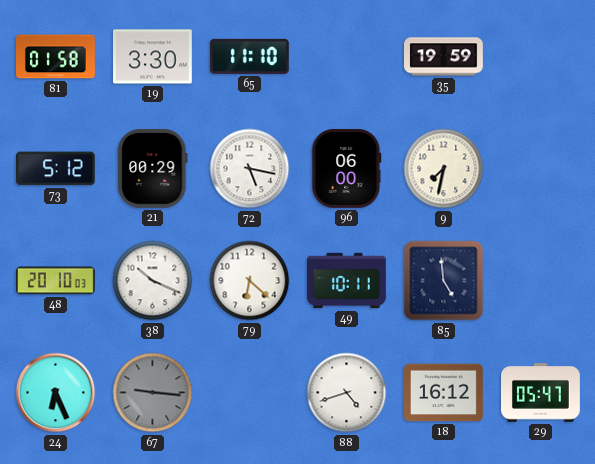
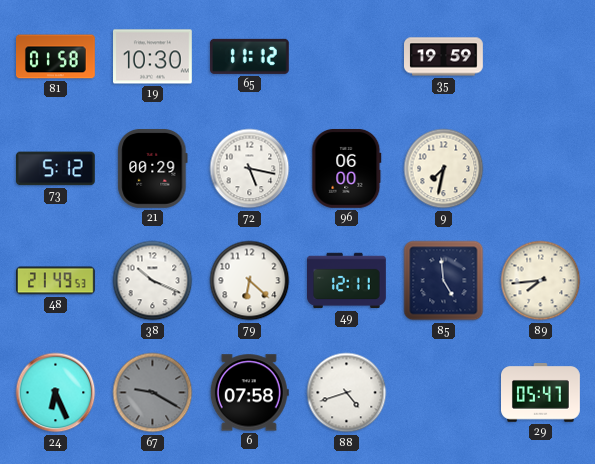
19: 3:30 -> 10:30 (153, 57)
65: 11:10 -> 11:12 (249, 56)
48: 20:10 -> 21:49 (56, 281)
49: 10:11 -> 12:11 (347, 281)
89: none -> 7:44 (541, 281)
67: 9:16 -> 9:20 (153, 393)
6: none -> 07:58 (249, 393)
18: 16:12 -> none (444, 393)
